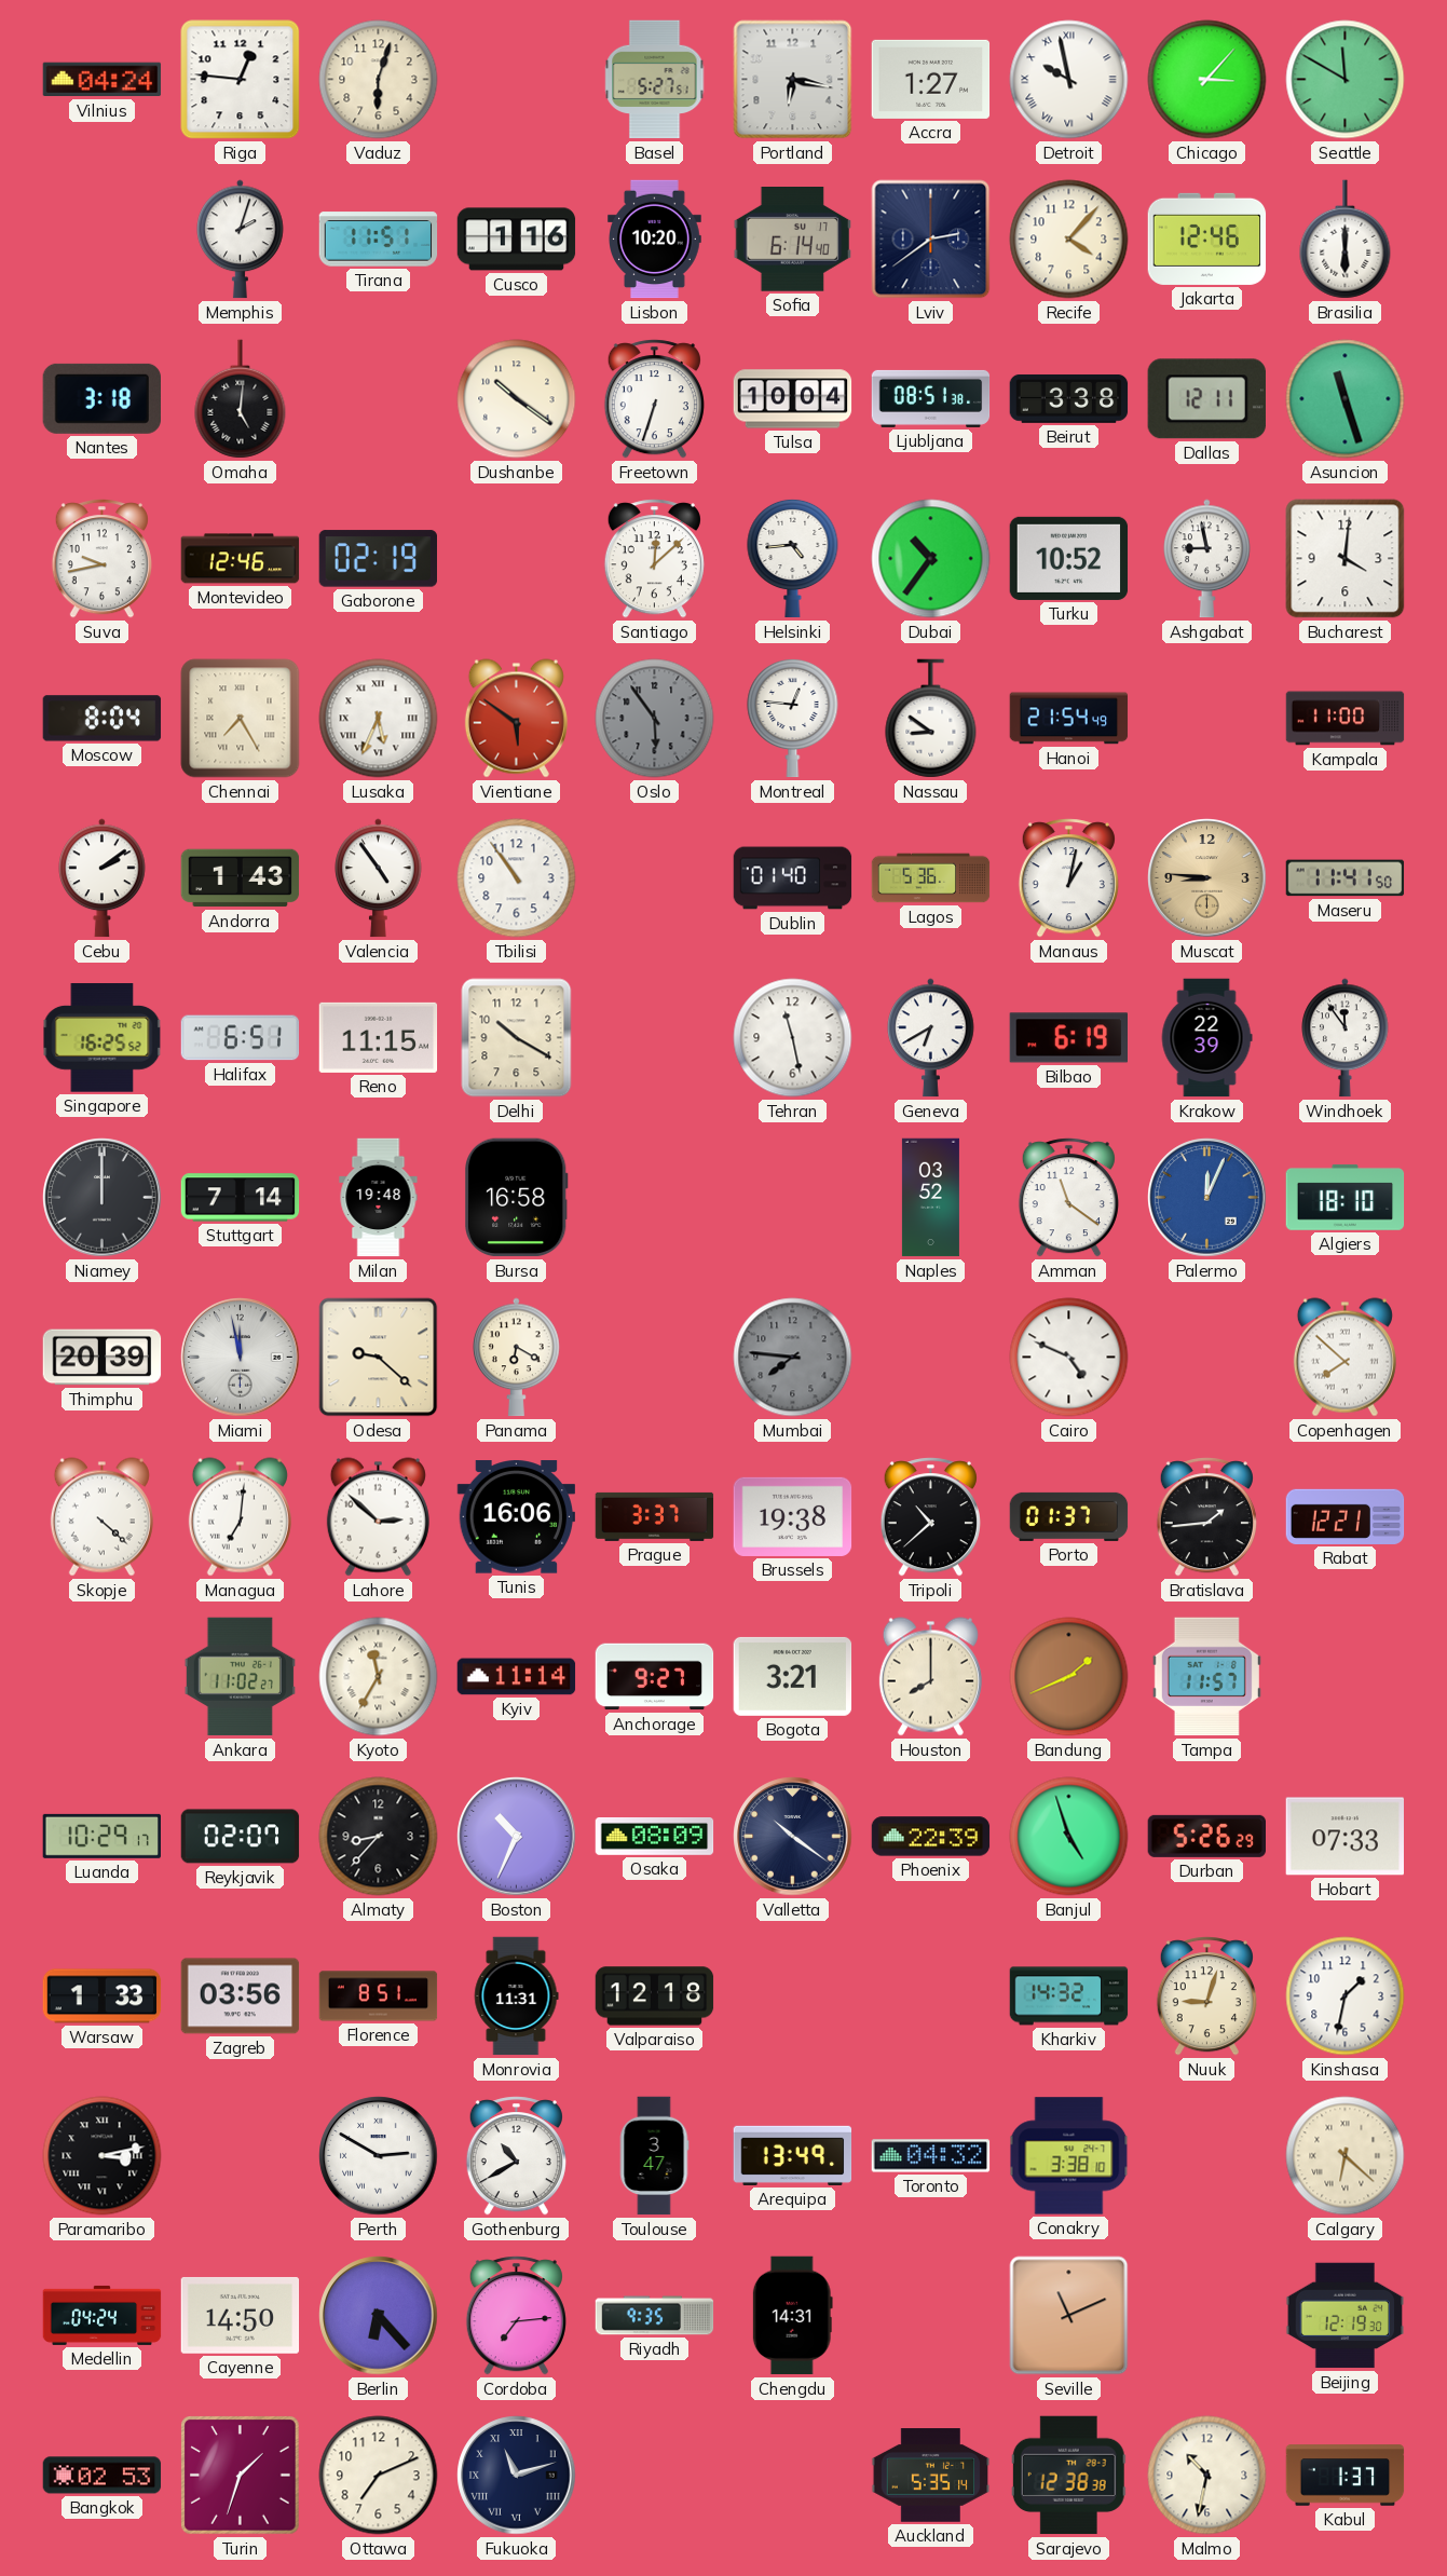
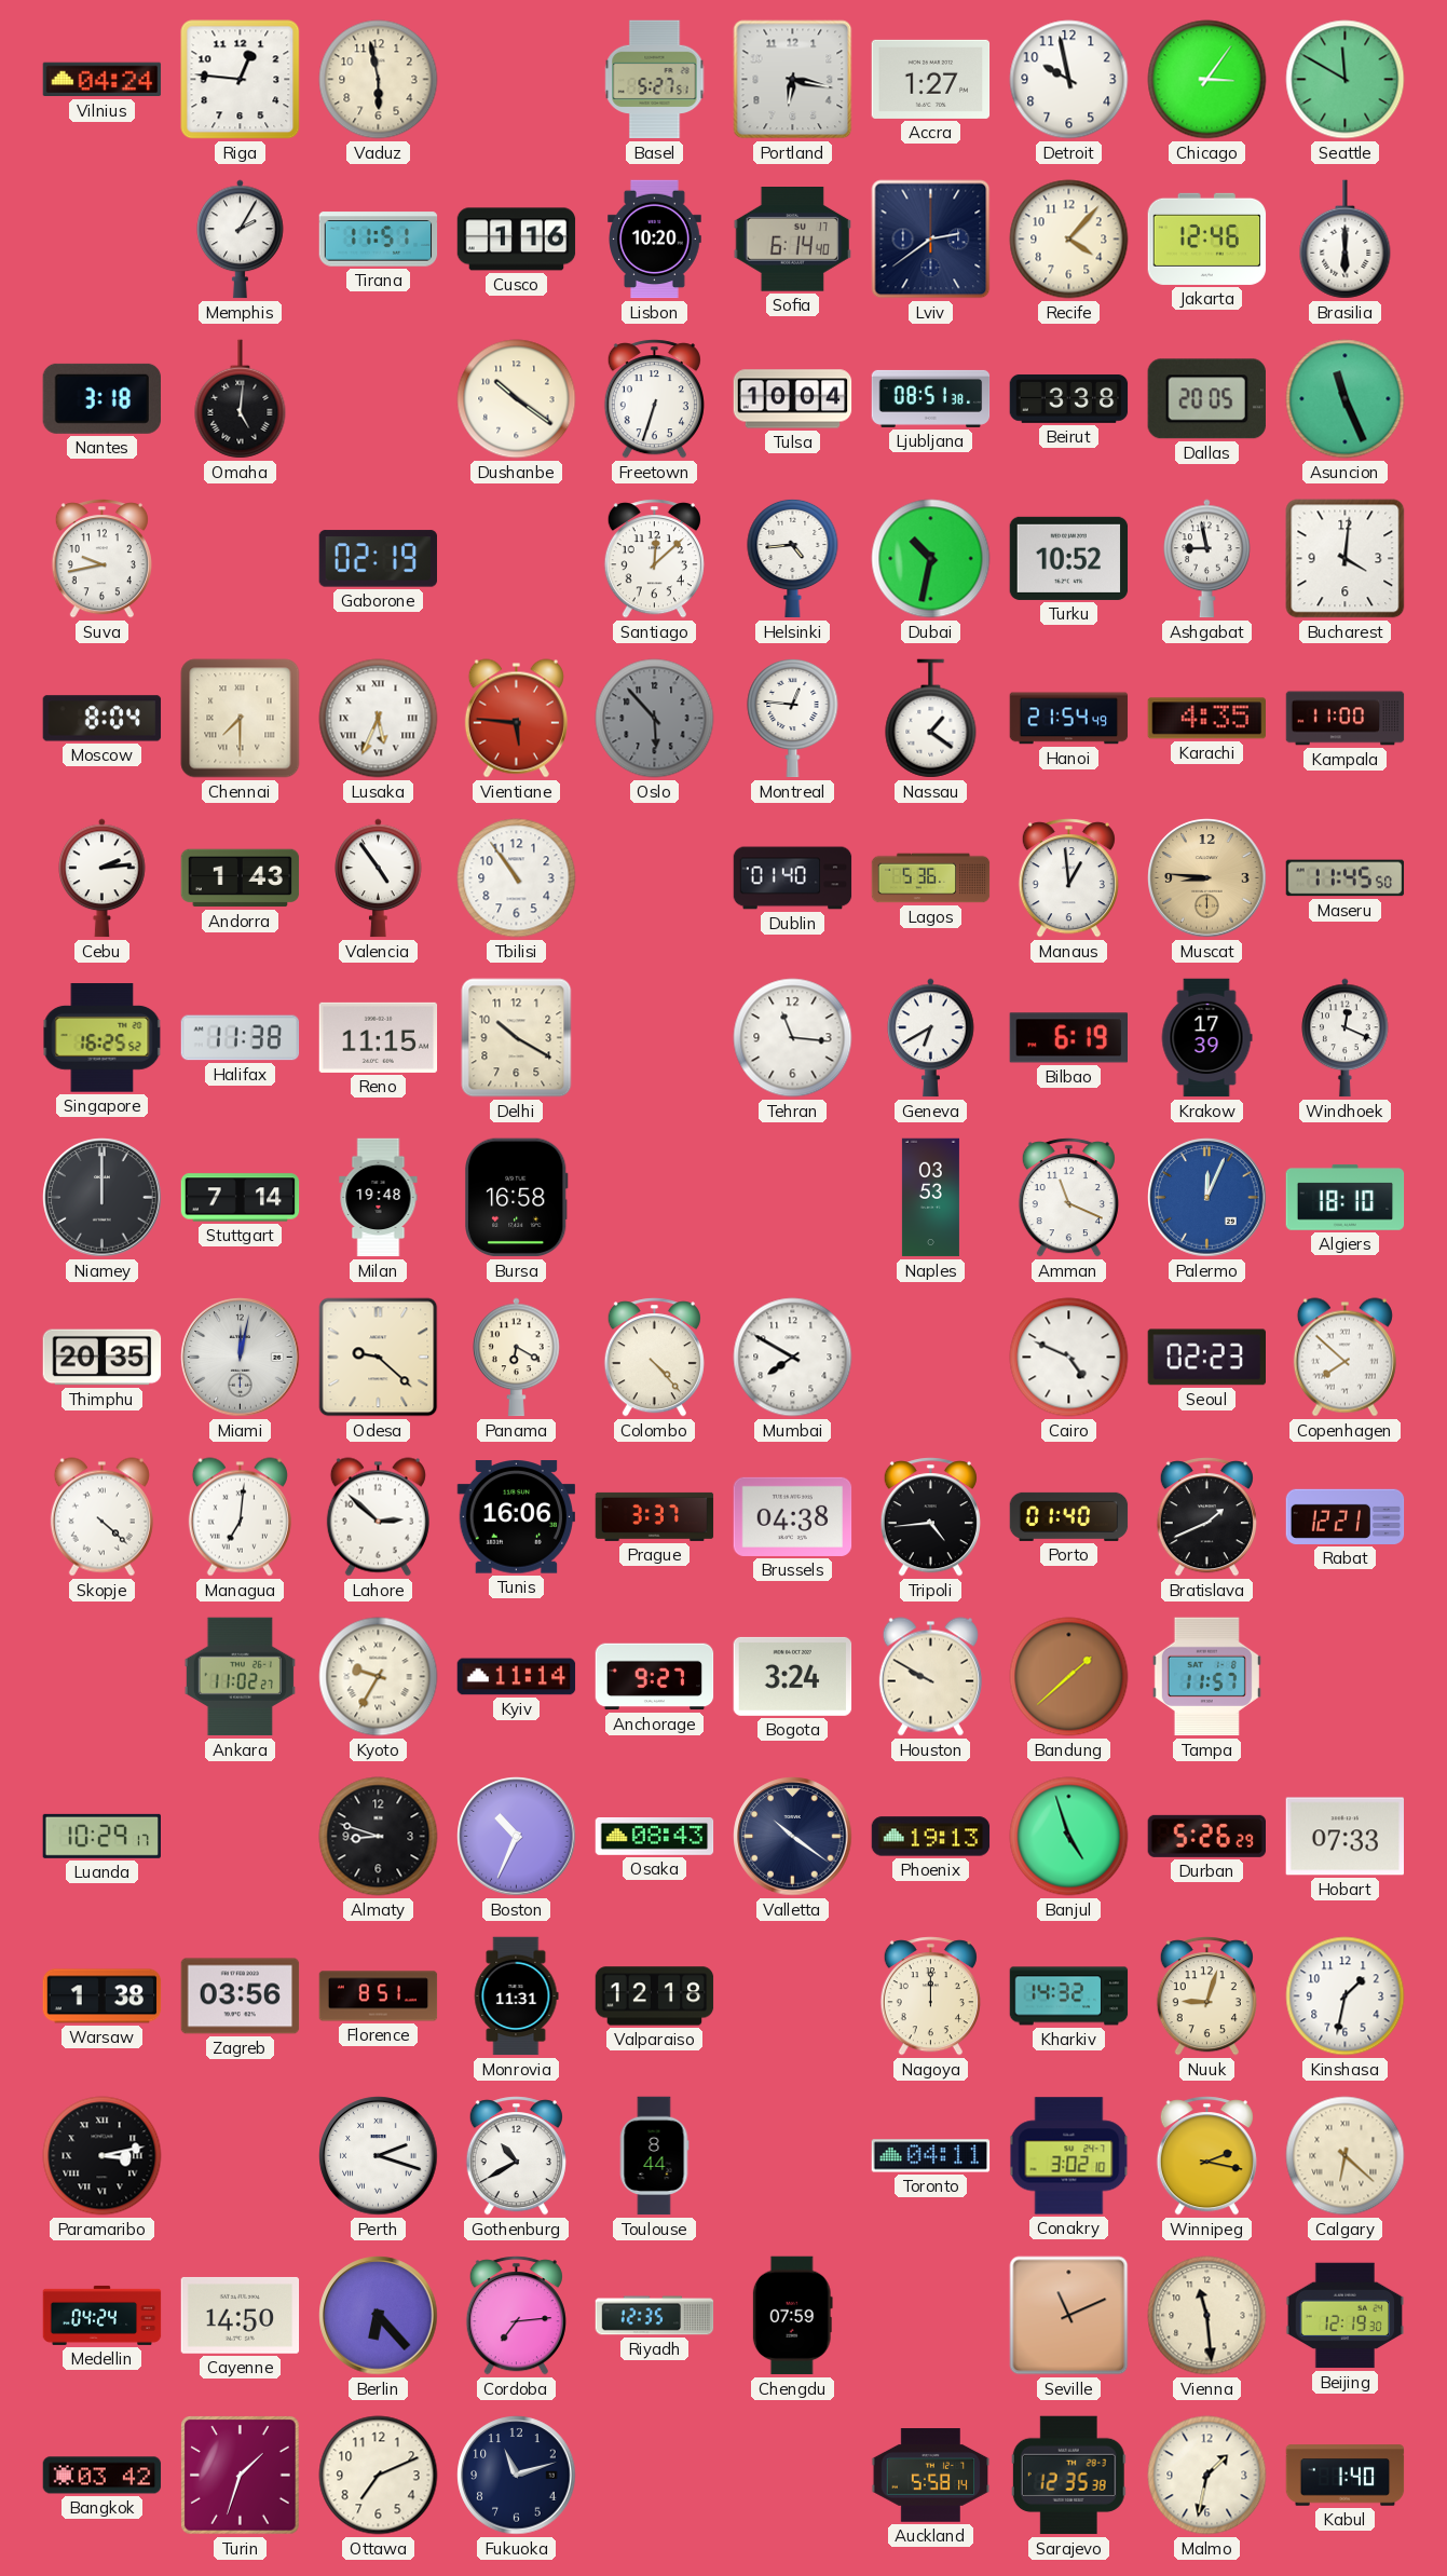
Vaduz: 6:03 -> 5:58 (379, 80)
Detroit numerals: Roman -> Arabic (1069, 80)
Chicago: 3:07 -> 3:06 (1207, 80)
Memphis: 2:03 -> 2:05 (241, 240)
Dallas: 12:11 -> 20:05 (1206, 399)
Asuncion: 11:27 -> 11:26 (1346, 399)
Montevideo: 12:46 -> none (241, 559)
Dubai: 10:36 -> 10:32 (931, 559)
Chennai: 7:25 -> 7:30 (241, 719)
Vientiane: 5:51 -> 5:46 (516, 719)
Oslo: 5:54 -> 5:53 (655, 719)
Nassau: 8:51 -> 1:21 (931, 719)
Karachi: none -> 4:35 (1206, 719)
Cebu: 2:09 -> 2:14 (103, 878)
Manaus: 1:02 -> 12:59 (1068, 878)
Maseru: 11:41 -> 11:45 (1346, 878)
Halifax: 6:51 -> 11:38 (241, 1038)
Tehran: 11:28 -> 11:16 (793, 1038)
Krakow: 22:39 -> 17:39 (1206, 1038)
Windhoek: 11:54 -> 12:19 (1346, 1038)
Naples: 03:52 -> 03:53 (930, 1198)
Amman: 11:21 -> 11:19 (1068, 1198)
Thimphu: 20:39 -> 20:35 (103, 1358)
Miami: 11:58 -> 12:02 (241, 1358)
Colombo: none -> 4:23 (654, 1358)
Mumbai: 7:46 -> 7:50 (793, 1358)
Mumbai dial: grey -> white (793, 1358)
Seoul: none -> 02:23 (1206, 1358)
Brussels: 19:38 -> 04:38 (793, 1516)
Tripoli: 10:38 -> 4:44 (930, 1517)
Porto: 01:37 -> 01:40 (1069, 1516)
Bratislava: 1:44 -> 1:41 (1206, 1517)
Kyoto: 11:35 -> 9:35 (379, 1677)
Bogota: 3:21 -> 3:24 (793, 1676)
Houston: 8:00 -> 9:50 (930, 1677)
Bandung: 1:41 -> 1:38 (1069, 1677)
Reykjavik: 02:07 -> none (241, 1837)
Almaty: 8:37 -> 8:48 (379, 1837)
Osaka: 08:09 -> 08:43 (655, 1837)
Phoenix: 22:39 -> 19:13 (931, 1837)
Warsaw: 1:33 -> 1:38 (103, 1996)
Nagoya: none -> 12:00 (930, 1996)
Perth: 2:50 -> 2:18 (379, 2156)
Toulouse: 3:47 -> 8:44 (654, 2156)
Arequipa: 13:49 -> none (793, 2155)
Toronto: 04:32 -> 04:11 (931, 2156)
Conakry: 3:38 -> 3:02 (1069, 2156)
Winnipeg: none -> 2:17 (1206, 2156)
Riyadh: 9:35 -> 12:35 (655, 2316)
Chengdu: 14:31 -> 07:59 (792, 2316)
Vienna: none -> 11:29 (1207, 2316)
Bangkok: 02:53 -> 03:42 (103, 2476)
Fukuoka numerals: Roman -> Arabic (517, 2476)
Auckland: 5:35 -> 5:58 (931, 2476)
Sarajevo: 12:38 -> 12:35 (1068, 2476)
Malmo: 10:32 -> 1:32 (1207, 2476)
Kabul: 1:37 -> 1:40 (1346, 2476)
